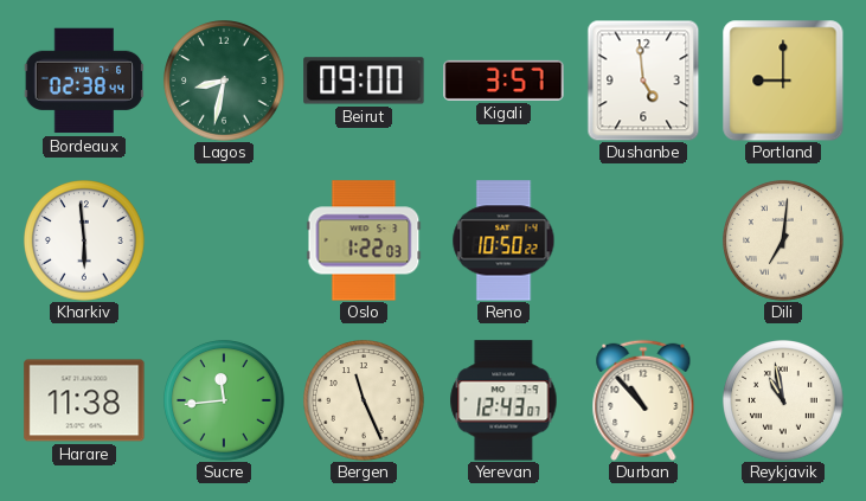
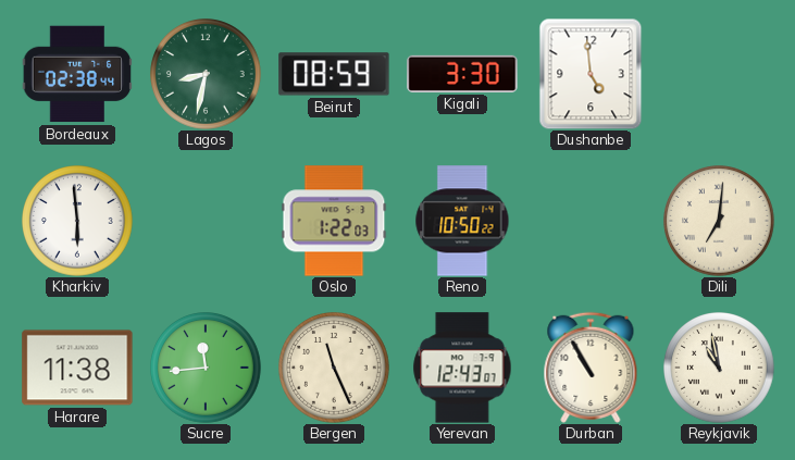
Beirut: 09:00 -> 08:59 (334, 74)
Kigali: 3:57 -> 3:30 (462, 74)
Portland: 9:00 -> none (783, 81)
Durban: 10:53 -> 10:55 (591, 368)
